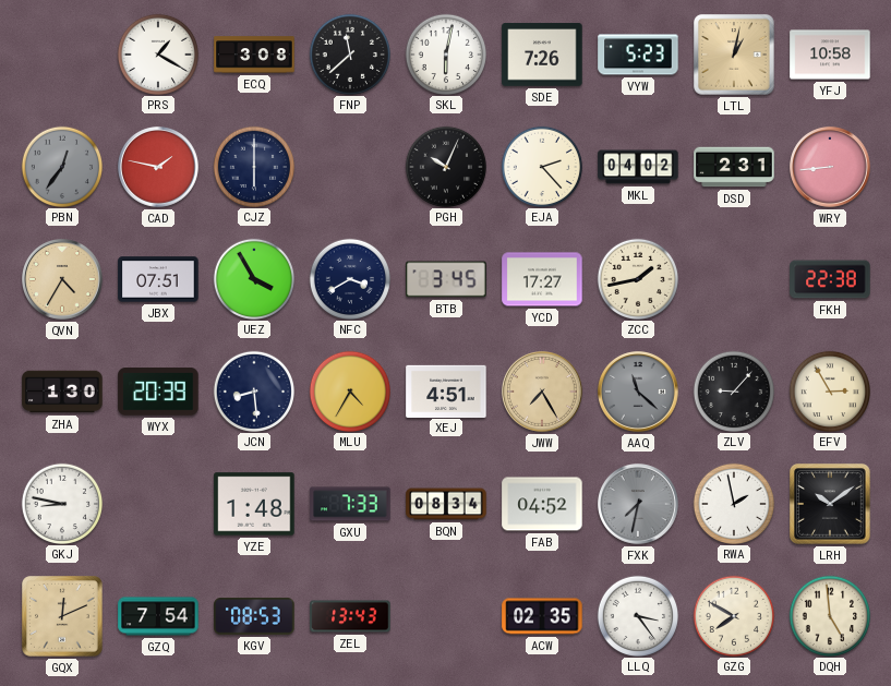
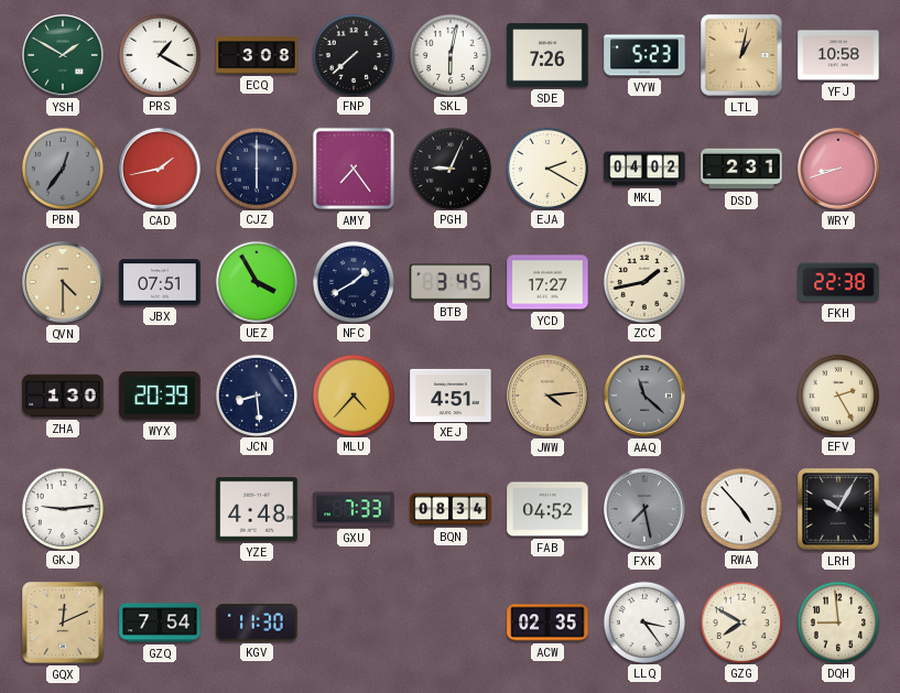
YSH: none -> 1:50 (64, 56)
FNP: 11:38 -> 7:38 (353, 54)
CAD: 1:47 -> 1:43 (161, 170)
AMY: none -> 7:24 (354, 169)
PGH: 10:04 -> 9:04 (449, 167)
EJA: 2:23 -> 2:20 (546, 167)
WRY: 8:44 -> 8:42 (839, 170)
QVN: 4:35 -> 4:30 (64, 283)
NFC: 3:40 -> 1:40 (353, 281)
MLU: 4:35 -> 4:37 (353, 394)
JWW: 7:25 -> 4:14 (549, 397)
ZLV: 9:07 -> none (733, 390)
EFV: 2:55 -> 2:25 (837, 394)
GKJ: 8:47 -> 9:14 (62, 508)
YZE: 1:48 -> 4:48 (257, 509)
FXK: 7:32 -> 7:28 (646, 510)
RWA: 1:58 -> 4:53 (740, 508)
LRH: 10:09 -> 10:05 (838, 509)
KGV: 08:53 -> 11:30 (257, 622)
ZEL: 13:43 -> none (350, 616)
DQH: 4:59 -> 8:59 (837, 621)
